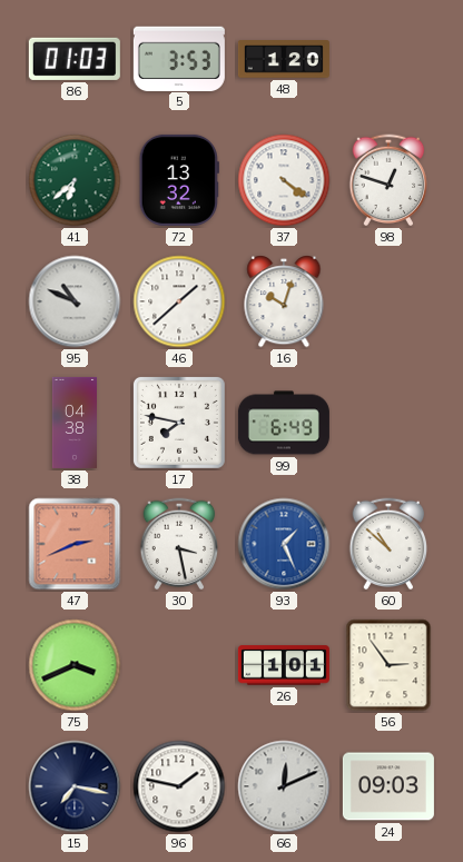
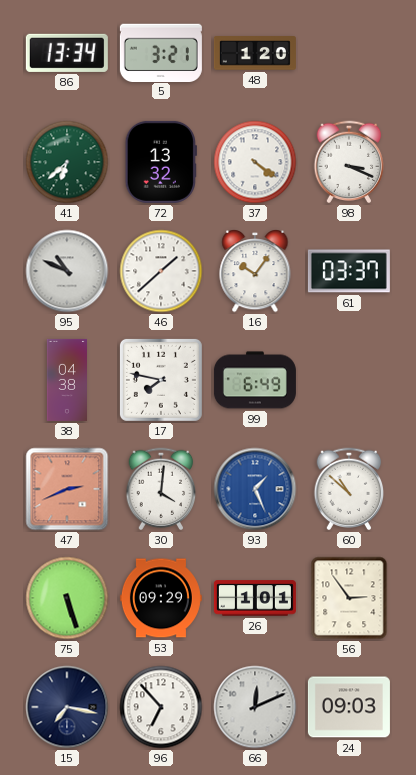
86: 01:03 -> 13:34 (67, 53)
5: 3:53 -> 3:21 (161, 52)
98: 12:48 -> 3:19 (349, 162)
16: 10:03 -> 10:06 (255, 272)
61: none -> 03:37 (349, 271)
30: 3:28 -> 4:01 (161, 489)
75: 3:41 -> 5:27 (67, 598)
53: none -> 09:29 (161, 598)
96: 1:47 -> 6:53 (161, 707)
